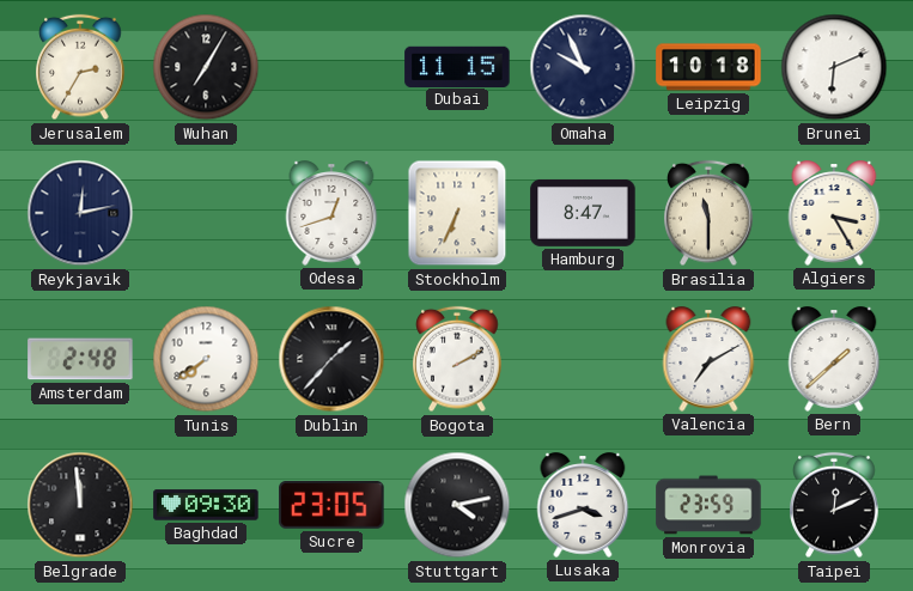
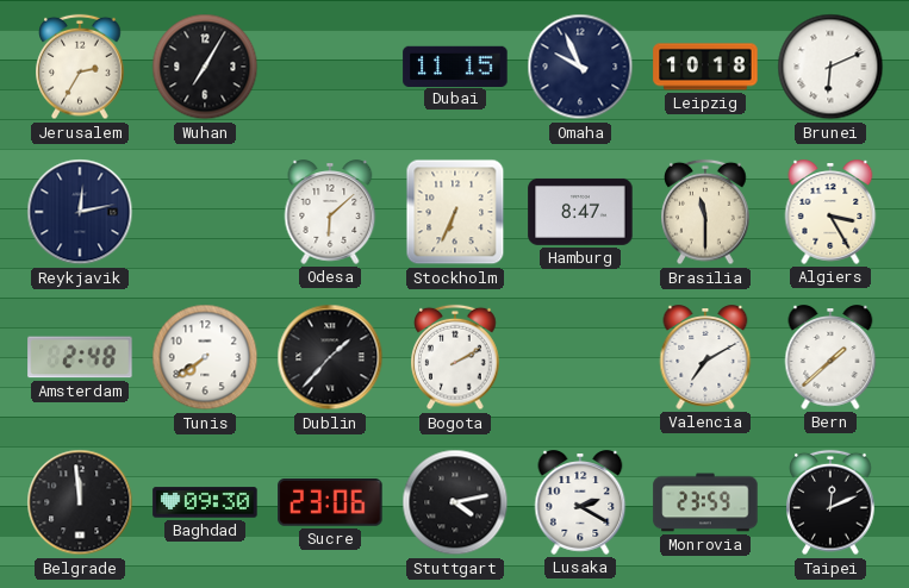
Odesa: 12:42 -> 6:08 (330, 212)
Sucre: 23:05 -> 23:06 (330, 503)
Lusaka: 3:42 -> 2:20 (580, 502)
